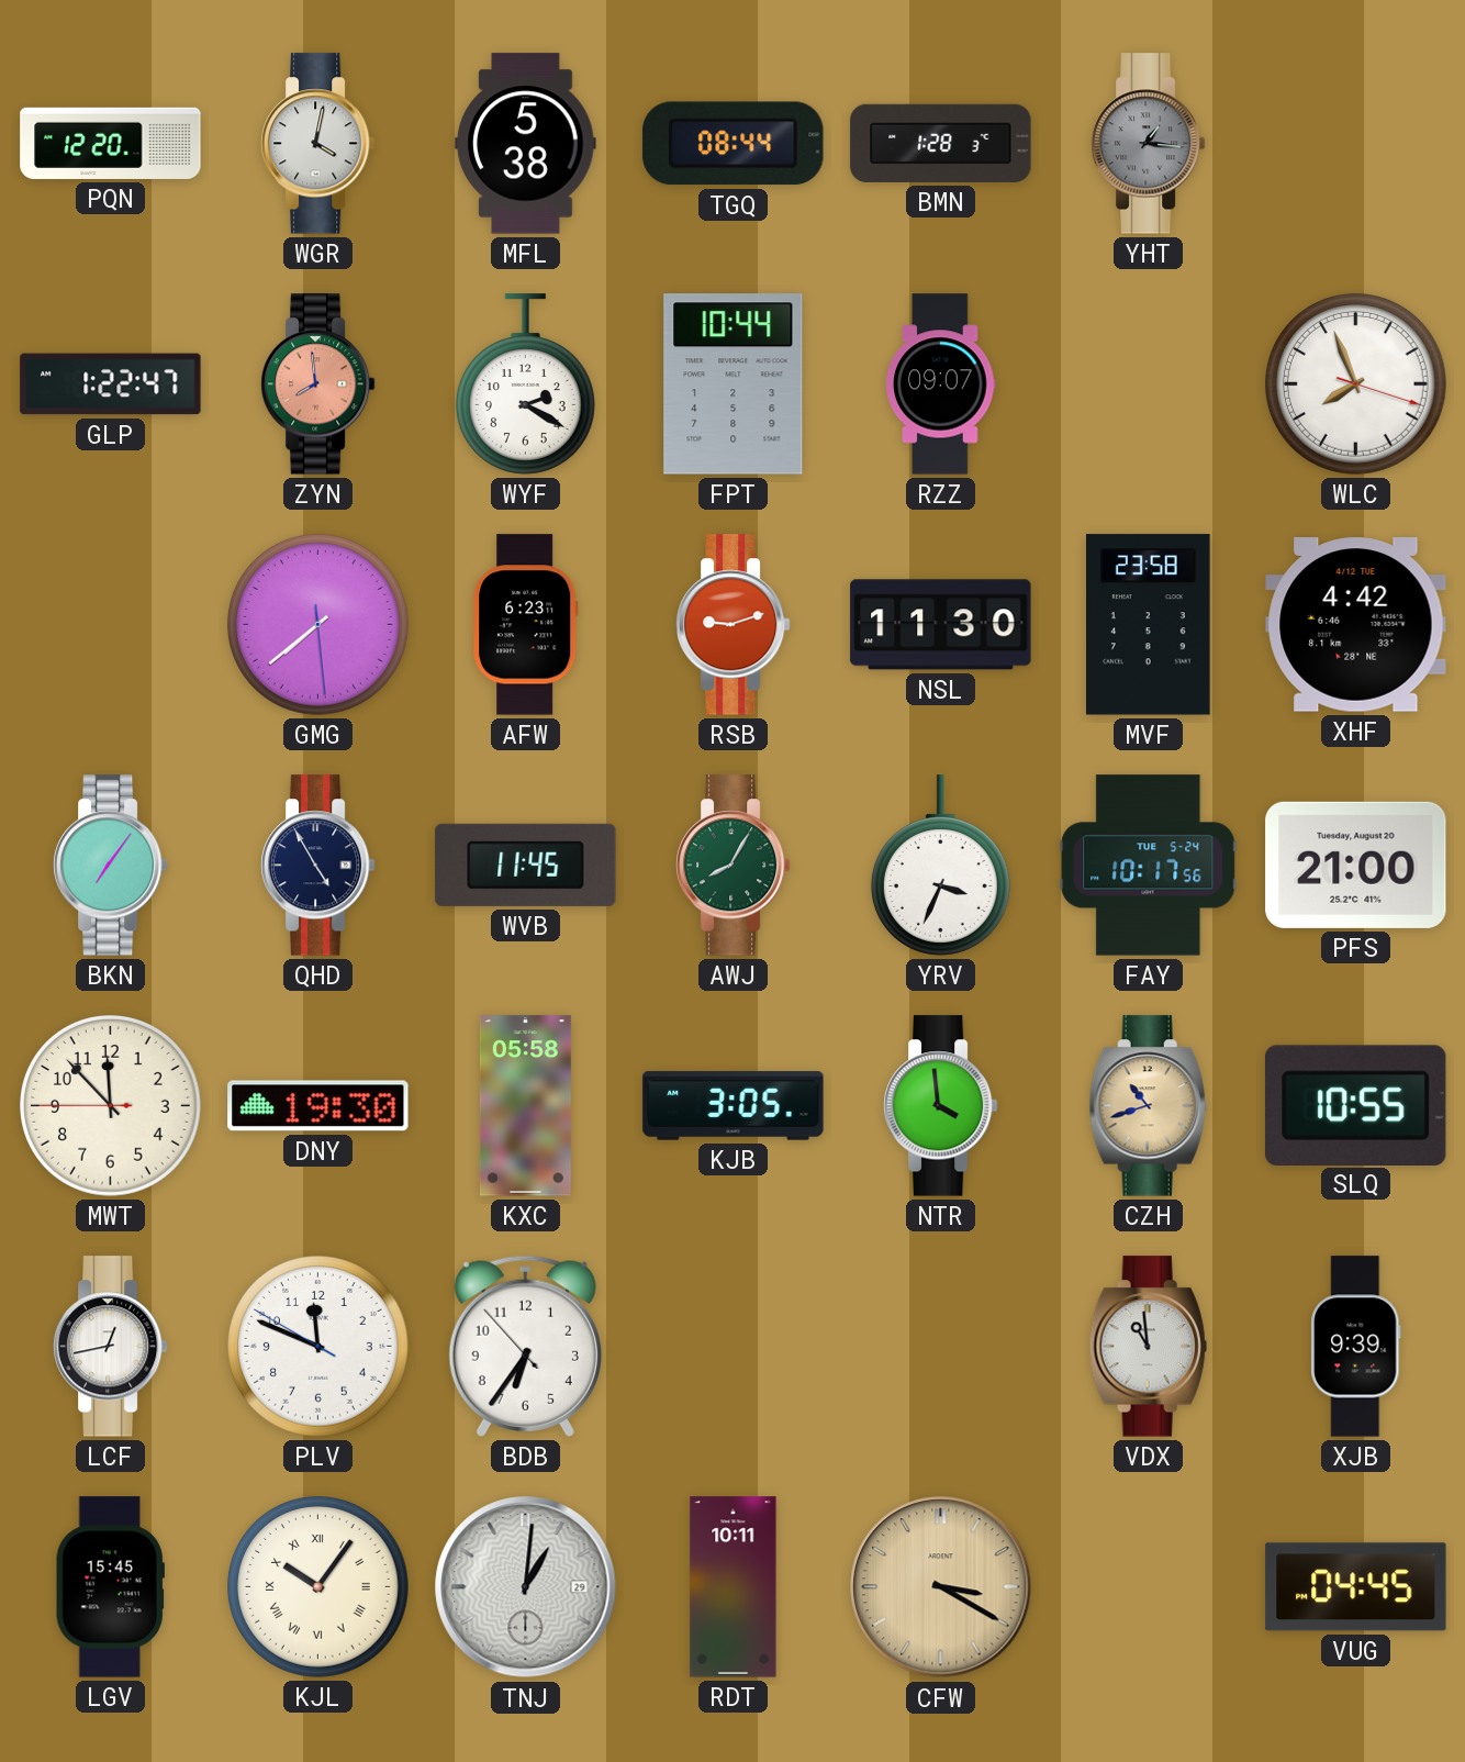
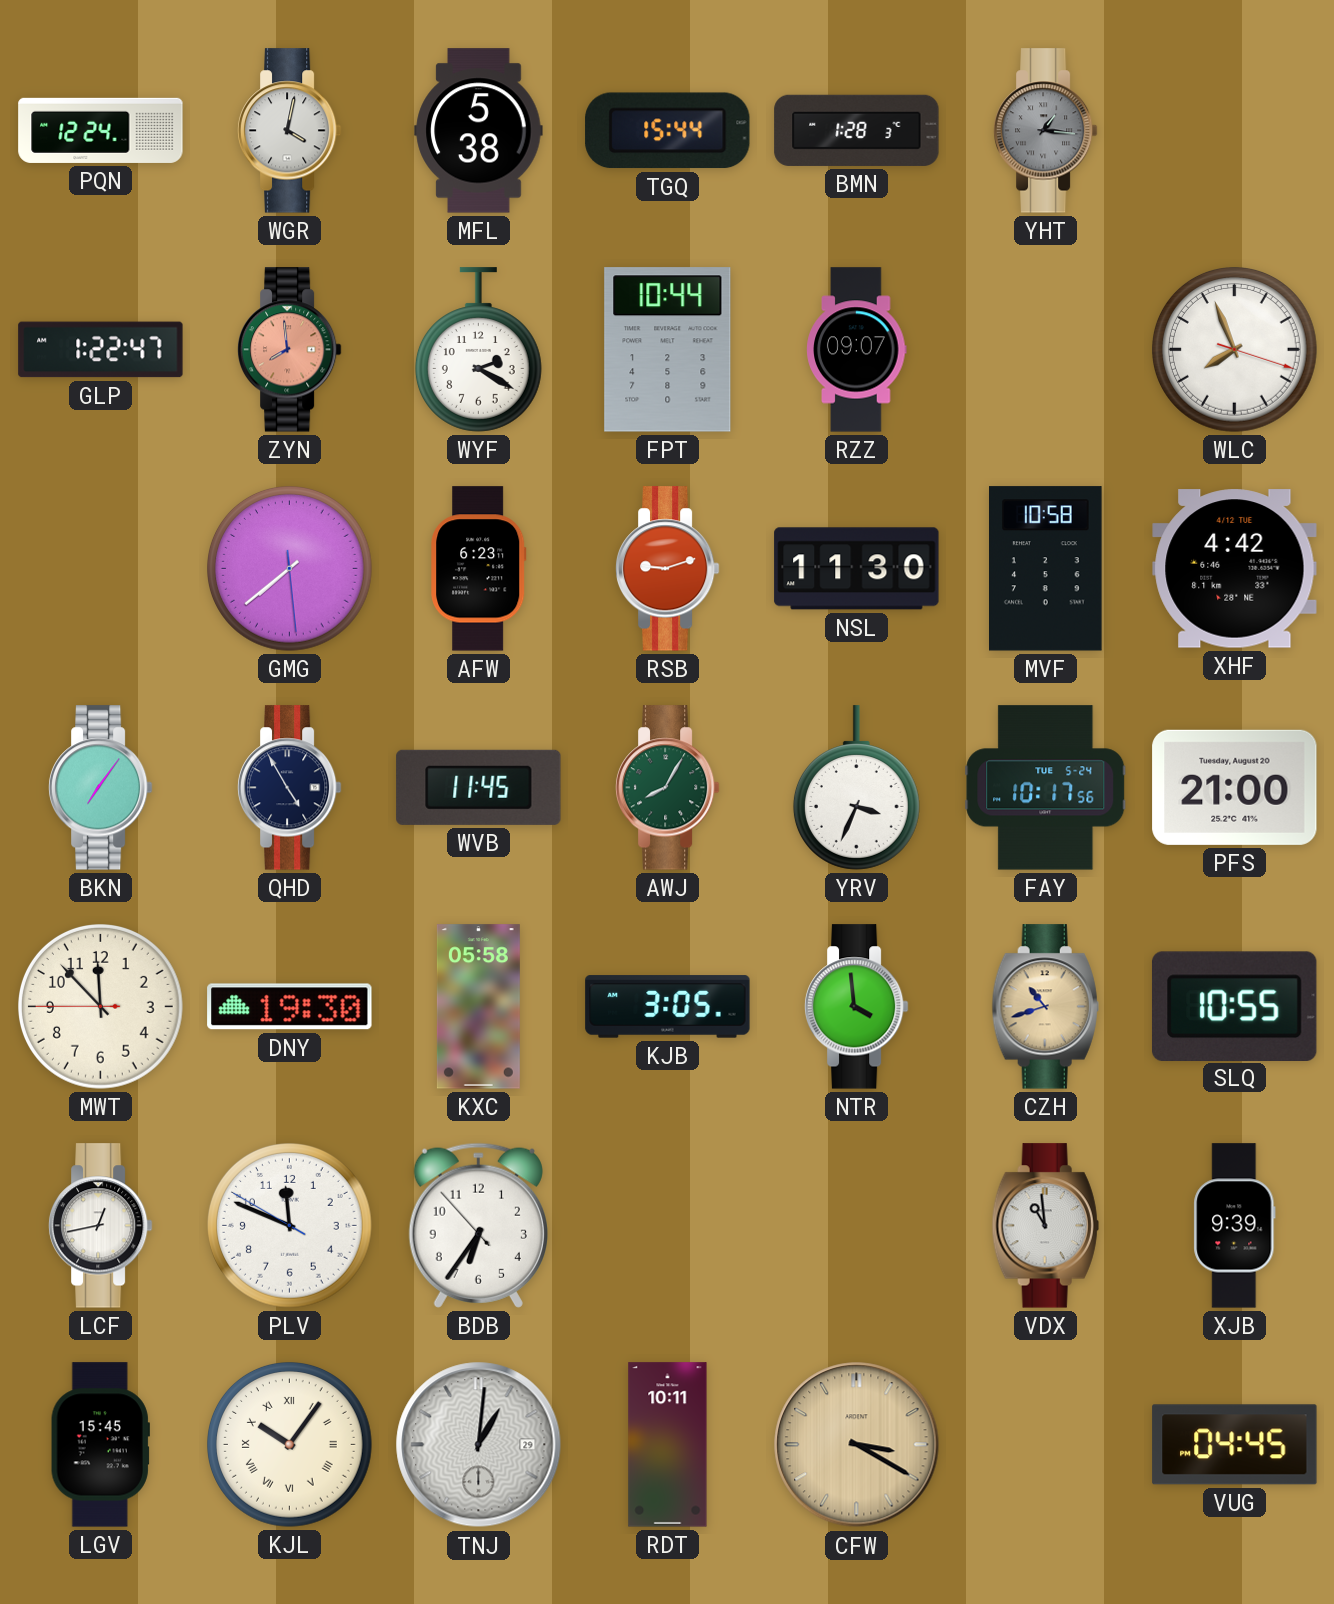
PQN: 12:20 -> 12:24 (101, 130)
TGQ: 08:44 -> 15:44 (668, 131)
MVF: 23:58 -> 10:58 (1046, 569)
